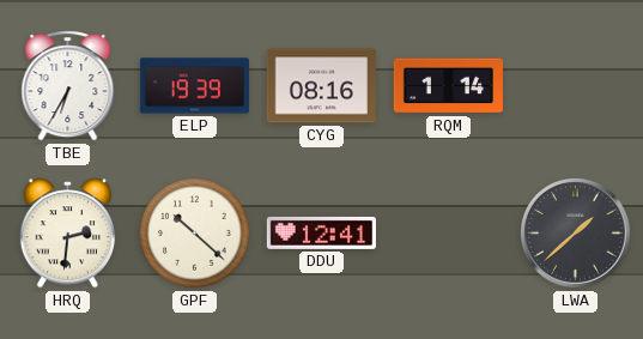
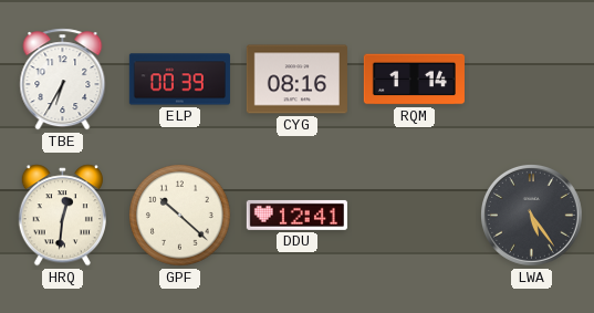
ELP: 19:39 -> 00:39 (179, 80)
HRQ: 2:31 -> 12:31 (62, 216)
LWA: 1:38 -> 5:24 (531, 215)
